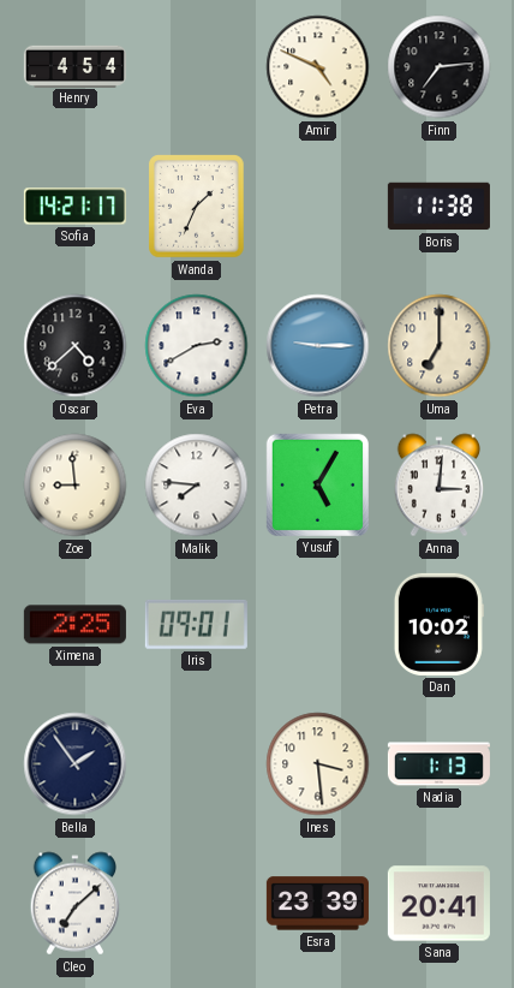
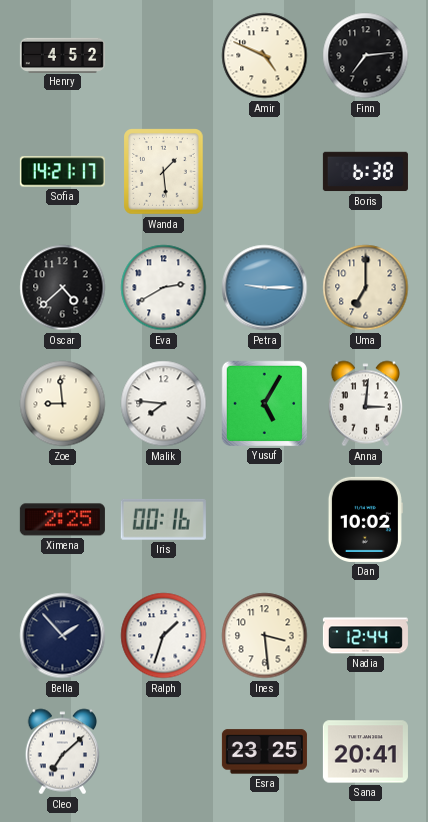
Henry: 4:54 -> 4:52 (62, 55)
Wanda: 1:34 -> 1:29 (164, 172)
Boris: 11:38 -> 6:38 (365, 172)
Iris: 09:01 -> 00:16 (163, 519)
Bella: 1:54 -> 1:53 (63, 636)
Ralph: none -> 1:33 (164, 636)
Nadia: 1:13 -> 12:44 (365, 636)
Esra: 23:39 -> 23:25 (264, 752)
